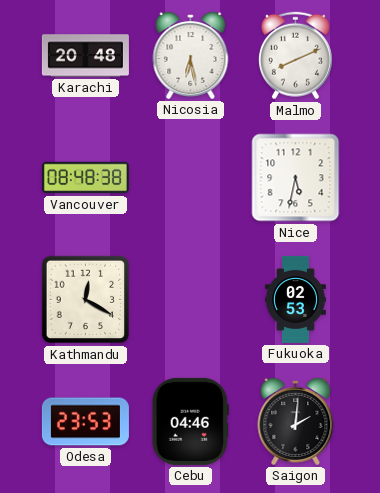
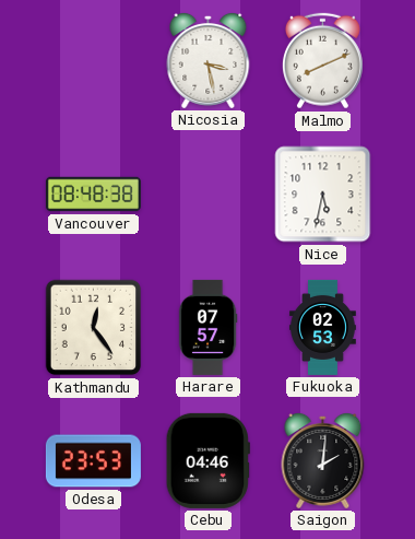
Karachi: 20:48 -> none (85, 56)
Nicosia: 6:28 -> 3:28 (209, 60)
Kathmandu: 12:20 -> 12:24 (94, 328)
Harare: none -> 07:57 (207, 327)
